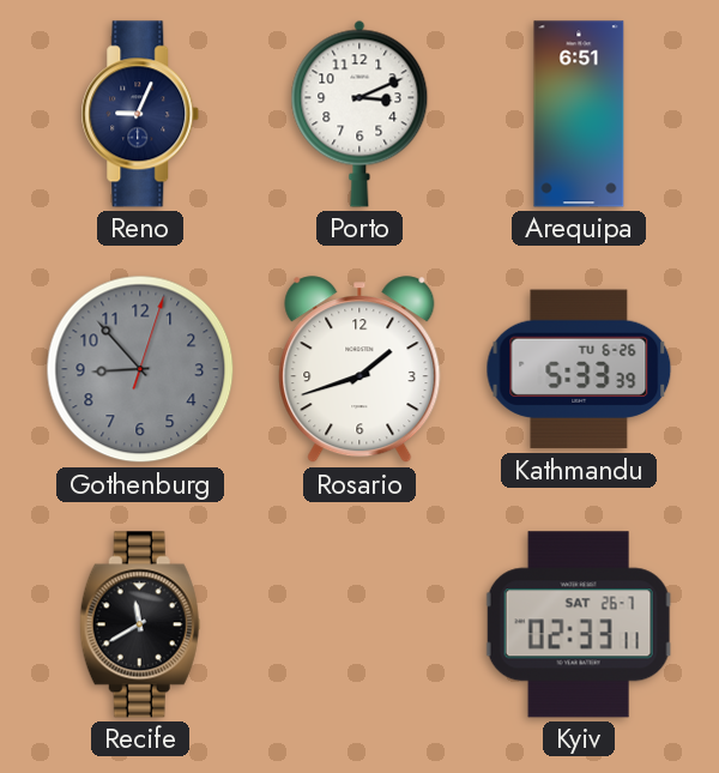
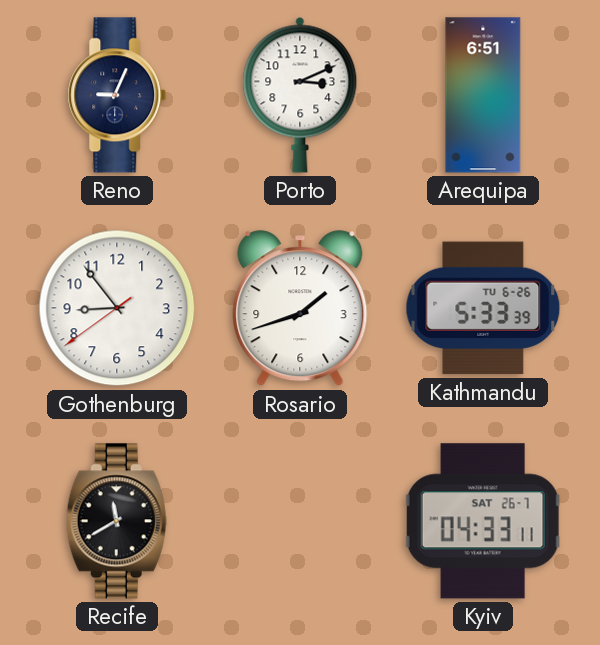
Gothenburg: 8:53:03 -> 8:53:39 (117, 308)
Gothenburg dial: grey -> white (117, 308)
Kyiv: 02:33 -> 04:33 (483, 521)
